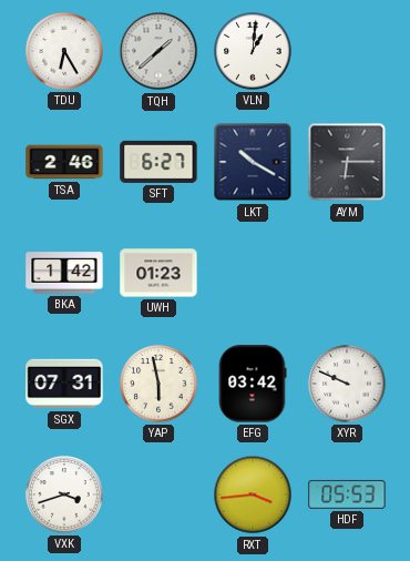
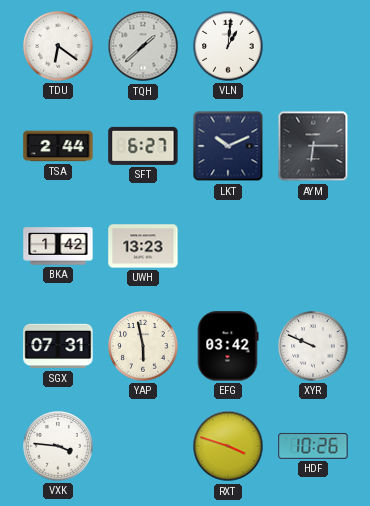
TDU: 6:25 -> 6:21 (58, 46)
TSA: 2:46 -> 2:44 (58, 146)
LKT: 10:20 -> 10:11 (228, 146)
UWH: 01:23 -> 13:23 (143, 246)
VXK: 3:42 -> 3:46 (58, 446)
RXT: 3:44 -> 3:48 (228, 446)
HDF: 05:53 -> 10:26 (313, 446)
